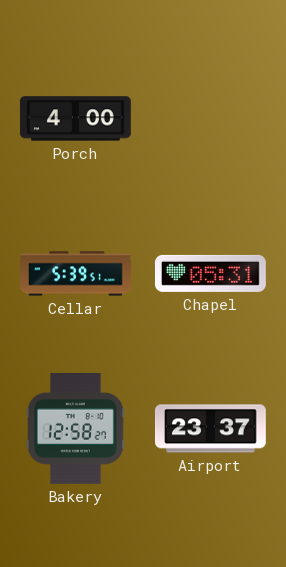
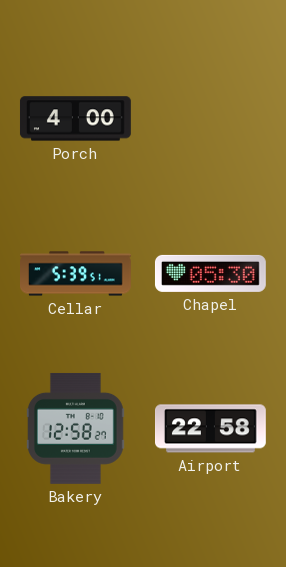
Chapel: 05:31 -> 05:30 (210, 273)
Airport: 23:37 -> 22:58 (211, 429)
